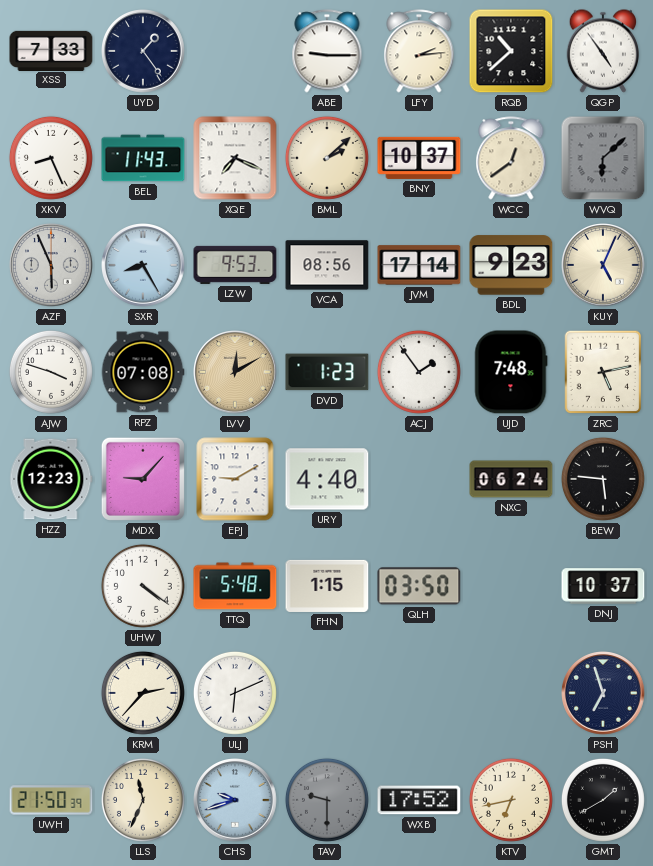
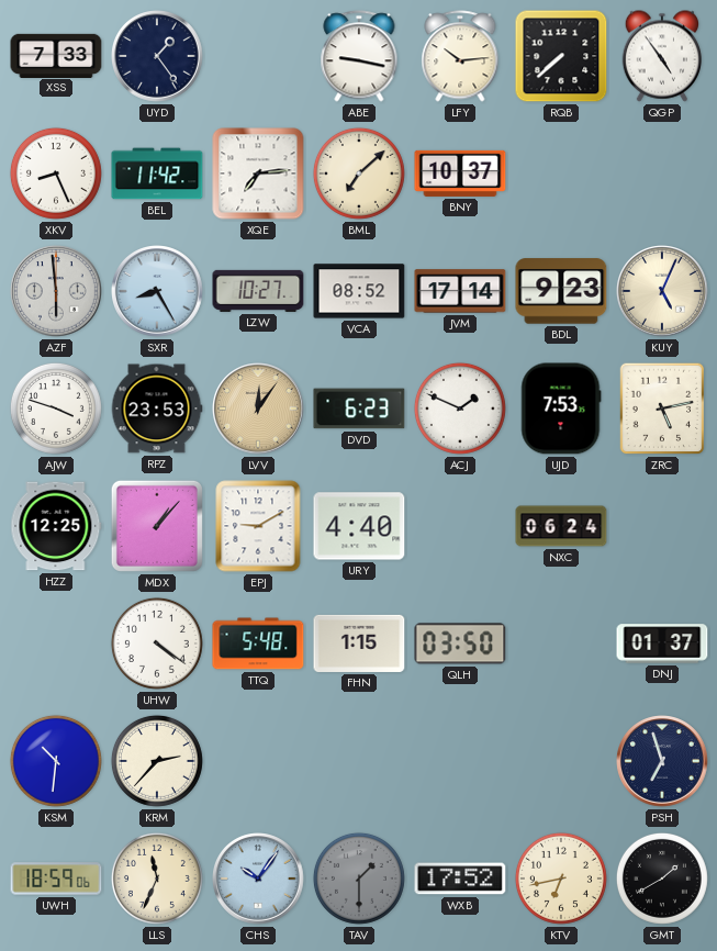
ABE: 9:15 -> 9:17 (359, 56)
LFY: 2:14 -> 10:14 (460, 56)
RQB: 10:38 -> 7:38 (561, 56)
BEL: 11:43 -> 11:42 (157, 174)
XQE: 7:19 -> 7:14 (258, 174)
BML: 2:08 -> 7:08 (359, 174)
WCC: 12:39 -> none (511, 158)
WVQ: 6:08 -> none (603, 158)
AZF: 5:56 -> 5:59 (57, 292)
LZW: 9:53 -> 10:27 (258, 291)
VCA: 08:56 -> 08:52 (359, 291)
RPZ: 07:08 -> 23:53 (157, 409)
LVV: 12:10 -> 12:06 (259, 410)
DVD: 1:23 -> 6:23 (359, 409)
ACJ: 1:54 -> 1:49 (460, 409)
UJD: 7:48 -> 7:53 (561, 409)
HZZ: 12:23 -> 12:25 (56, 526)
MDX: 9:07 -> 1:07 (157, 526)
BEW: 5:46 -> none (603, 479)
DNJ: 10:37 -> 01:37 (662, 644)
KSM: none -> 10:31 (56, 761)
ULJ: 6:11 -> none (235, 693)
UWH: 21:50 -> 18:59 (56, 879)
CHS: 9:42 -> 10:06 (259, 880)
TAV: 9:30 -> 1:30 (359, 879)
